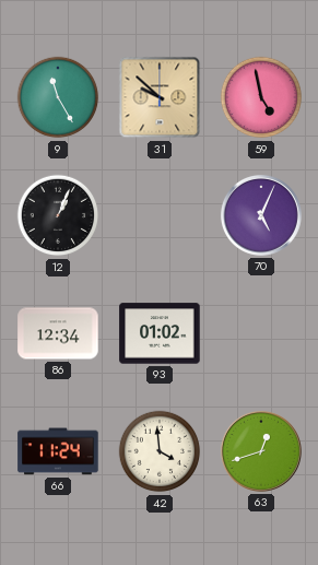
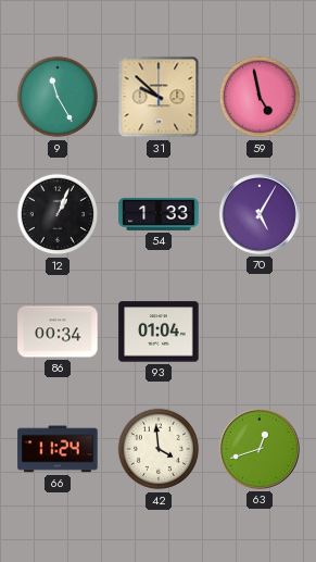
54: none -> 1:33 (159, 214)
70: 5:04 -> 5:05 (260, 214)
86: 12:34 -> 00:34 (58, 332)
93: 01:02 -> 01:04 (159, 332)
